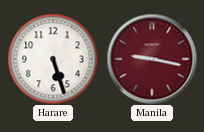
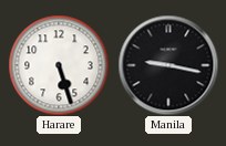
Manila dial: burgundy -> black (168, 65)
